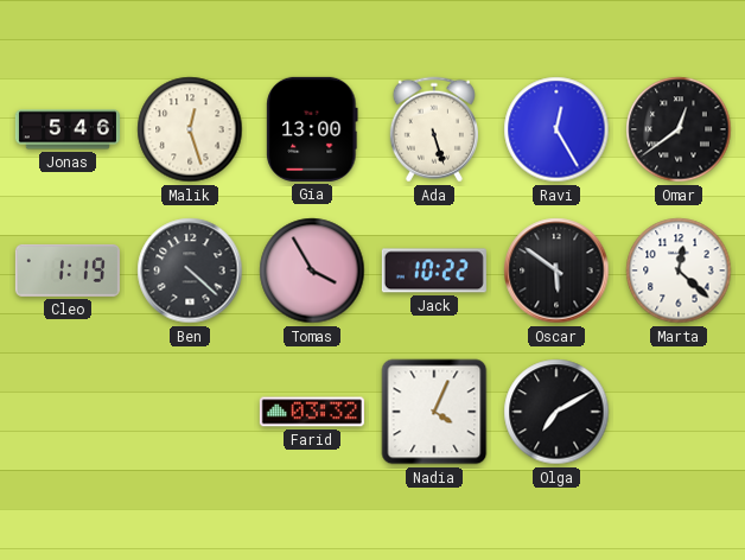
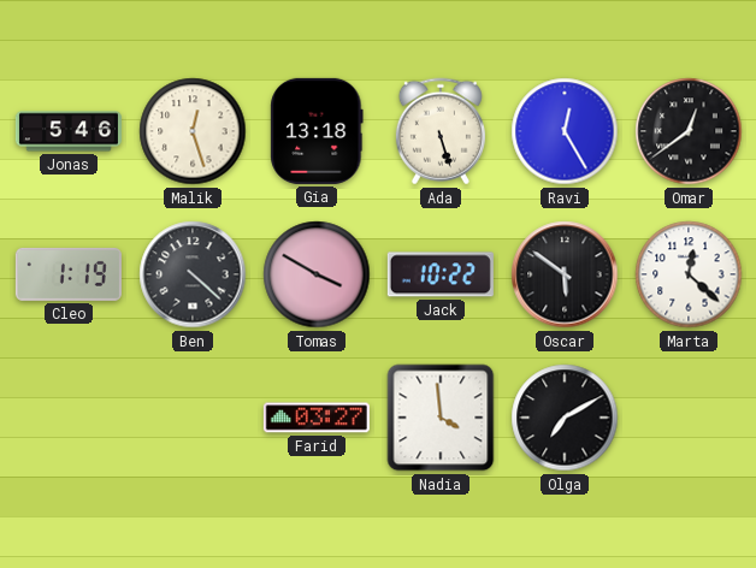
Gia: 13:00 -> 13:18 (317, 131)
Tomas: 3:55 -> 3:50 (317, 274)
Farid: 03:32 -> 03:27 (317, 418)
Nadia: 4:04 -> 3:59 (441, 418)
